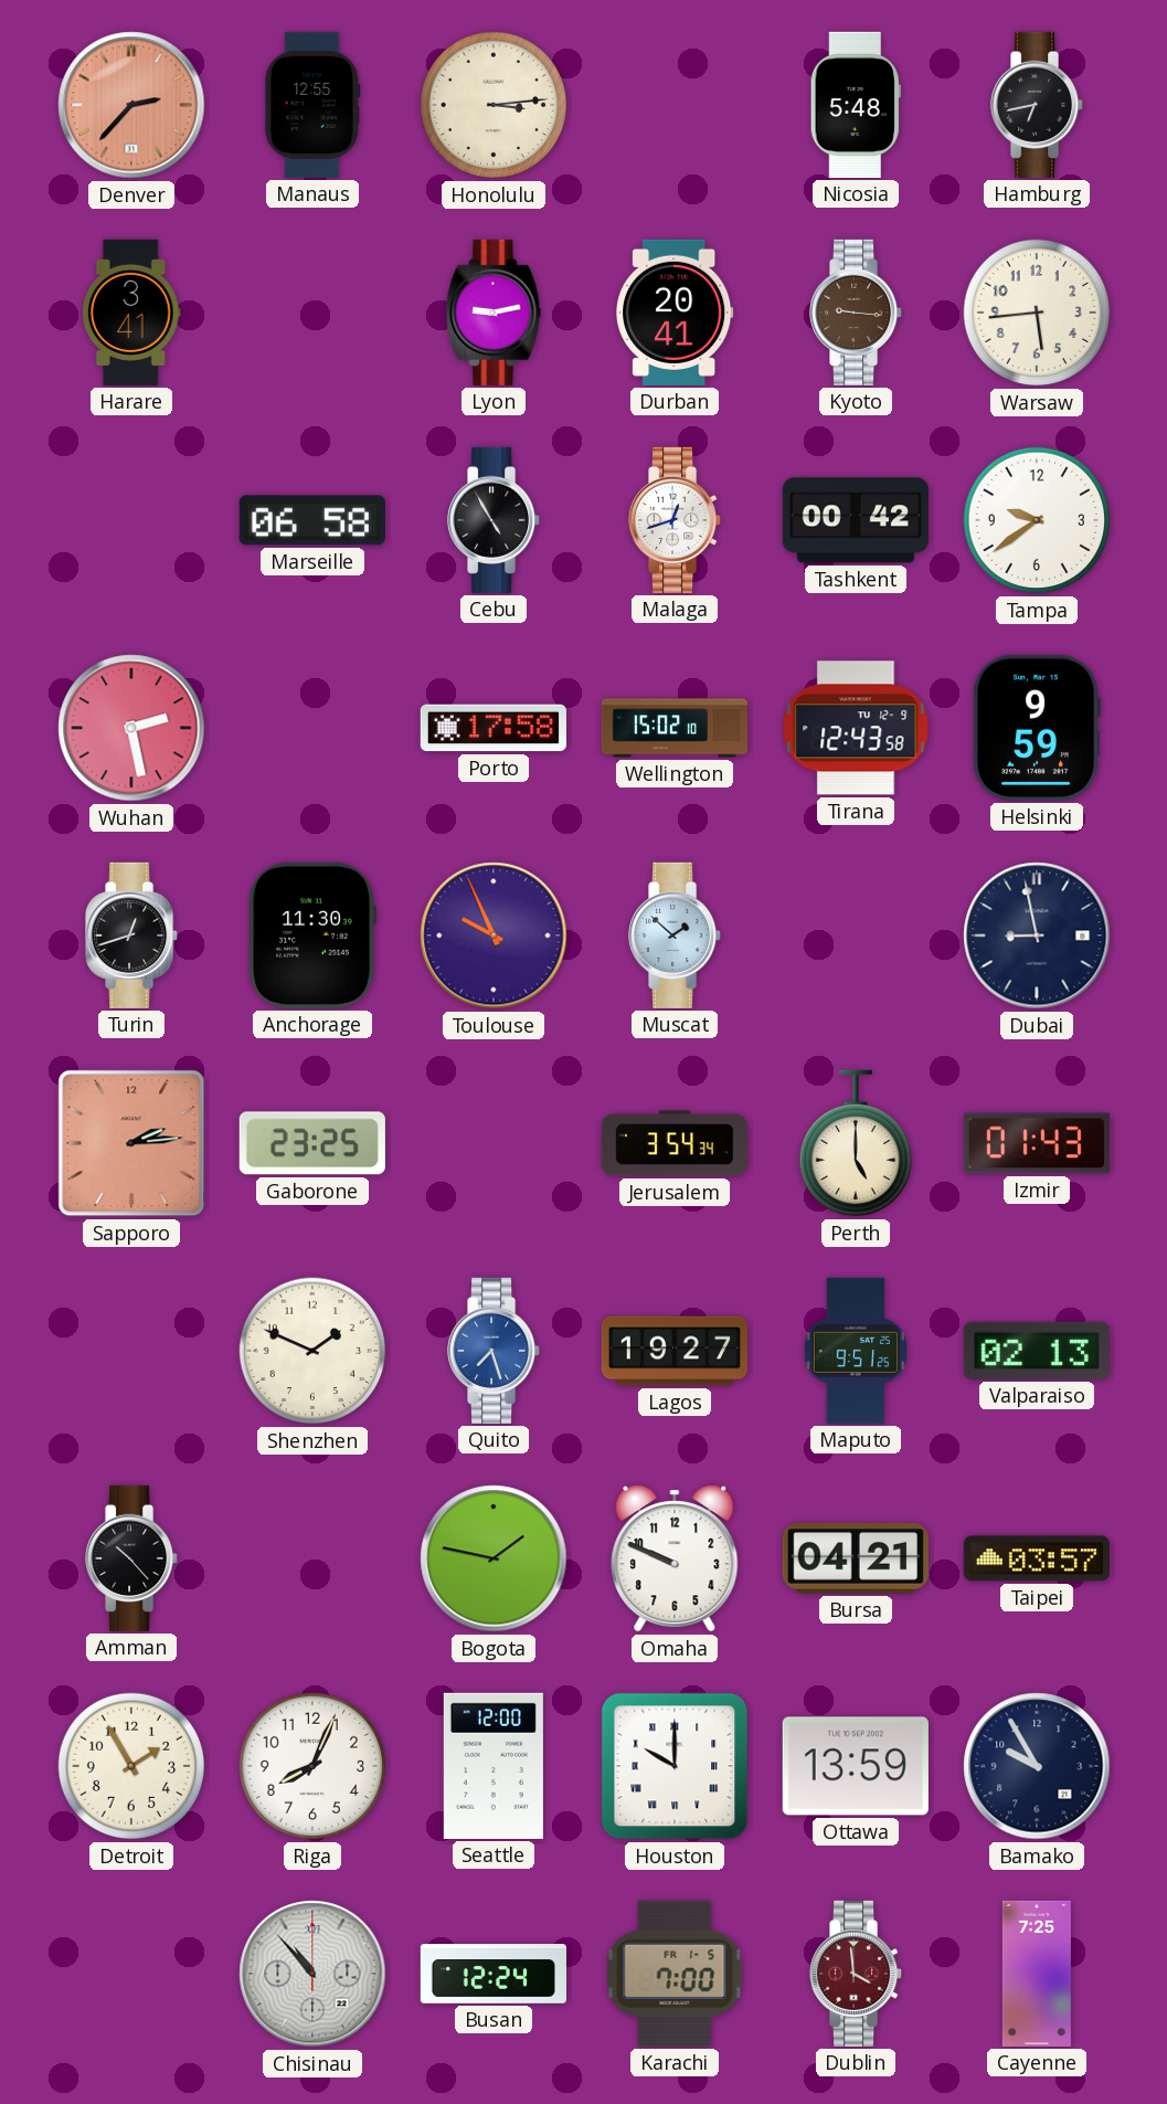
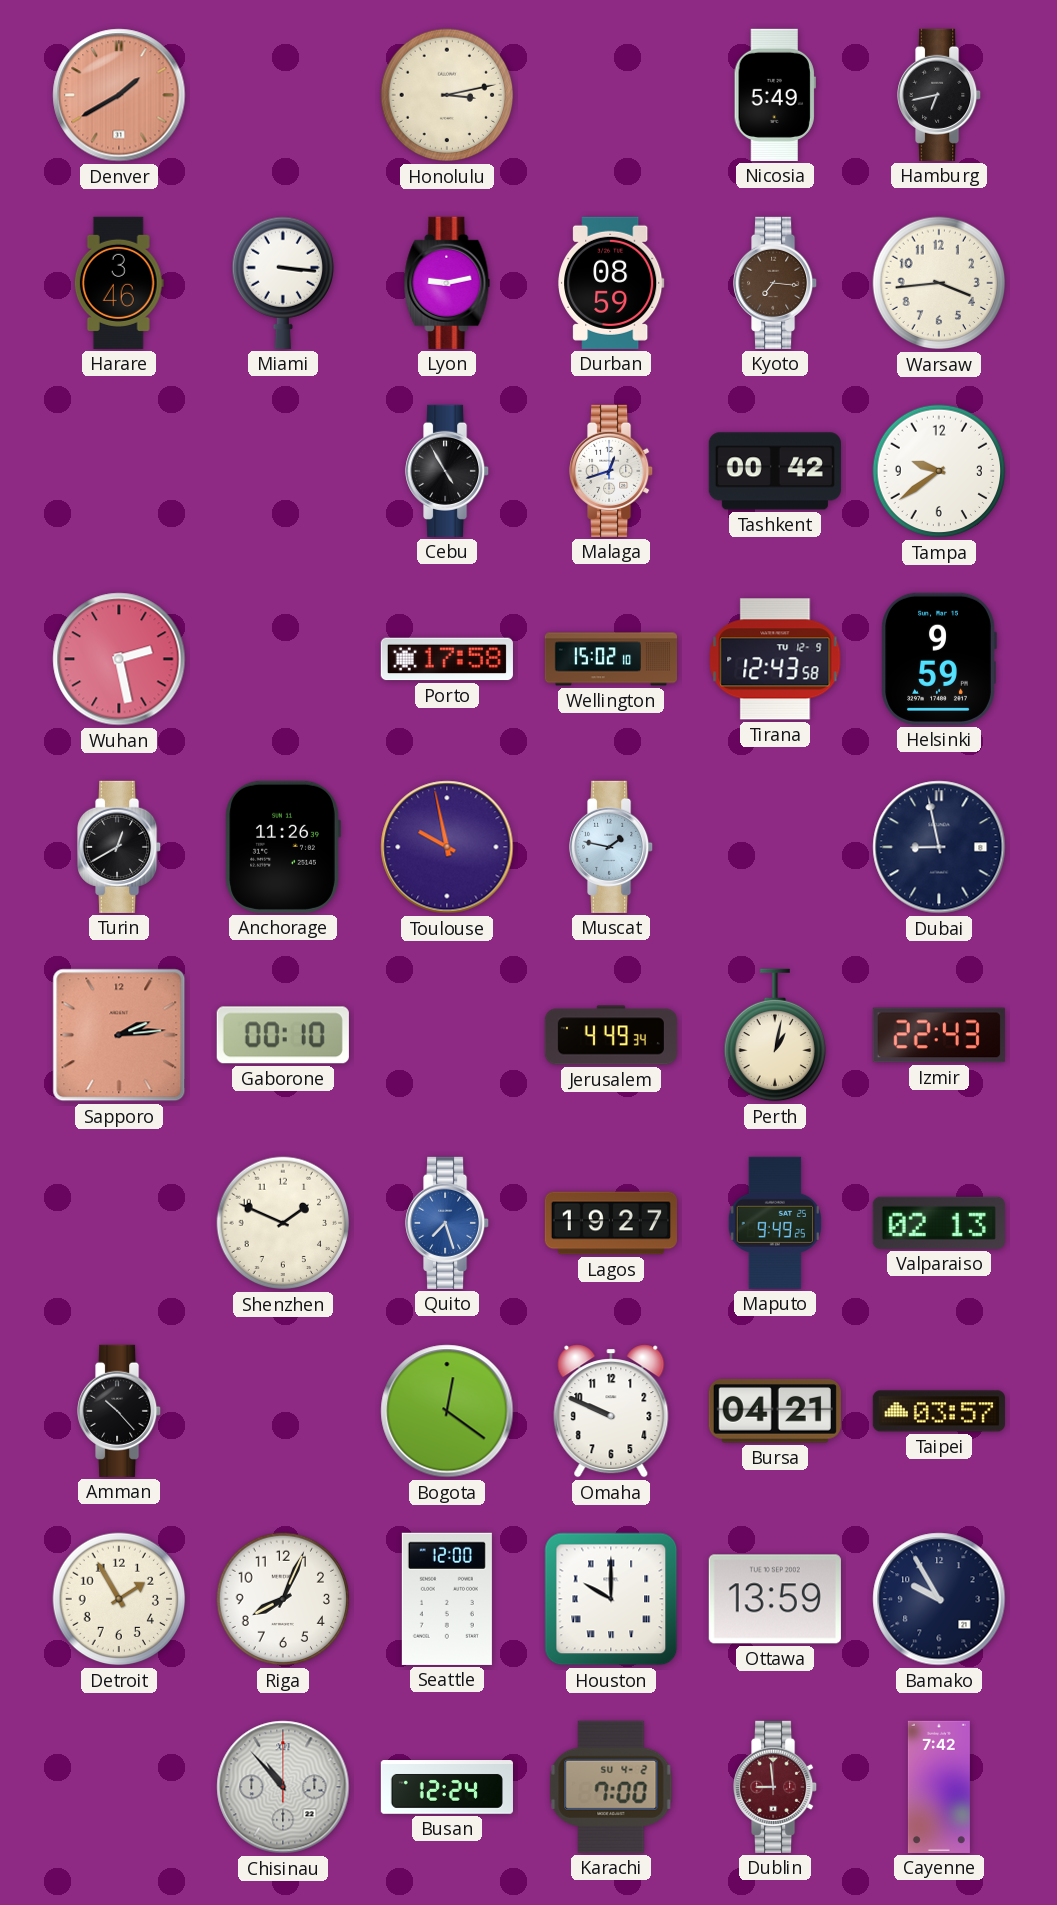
Denver: 2:37 -> 1:40 (119, 95)
Manaus: 12:55 -> none (312, 105)
Honolulu: 3:14 -> 3:13 (447, 95)
Nicosia: 5:48 -> 5:49 (775, 95)
Harare: 3:41 -> 3:46 (119, 283)
Miami: none -> 3:16 (282, 283)
Durban: 20:41 -> 08:59 (612, 283)
Kyoto: 9:16 -> 7:16 (776, 283)
Warsaw: 5:44 -> 3:44 (939, 283)
Marseille: 06:58 -> none (312, 520)
Turin: 12:42 -> 12:40 (120, 847)
Anchorage: 11:30 -> 11:26 (283, 847)
Toulouse: 9:56 -> 9:58 (447, 847)
Muscat: 1:52 -> 1:47 (612, 847)
Gaborone: 23:25 -> 00:10 (283, 1035)
Jerusalem: 3:54 -> 4:49 (611, 1035)
Perth: 5:00 -> 1:02 (774, 1035)
Izmir: 01:43 -> 22:43 (939, 1035)
Maputo: 9:51 -> 9:49 (774, 1223)
Bogota: 1:47 -> 12:21 (447, 1411)
Karachi date: FR 1-5 -> SU 4-2 (611, 1787)
Dublin: 3:59 -> 8:59 (776, 1787)
Cayenne: 7:25 -> 7:42 (939, 1787)
